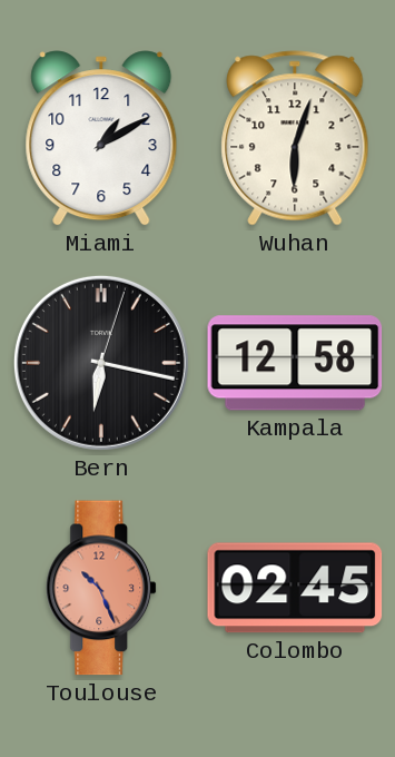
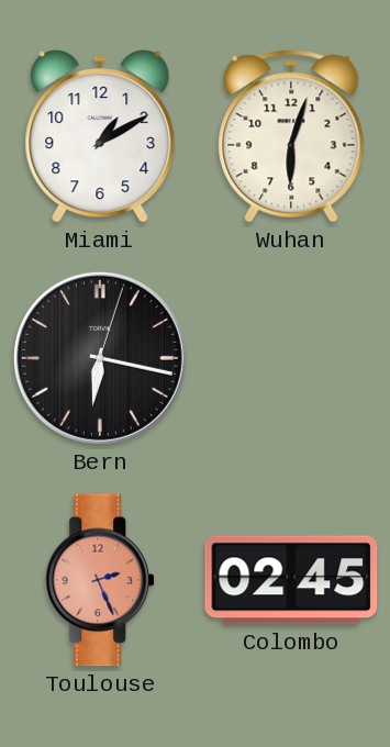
Kampala: 12:58 -> none (295, 363)
Toulouse: 10:26 -> 2:26 (101, 580)
